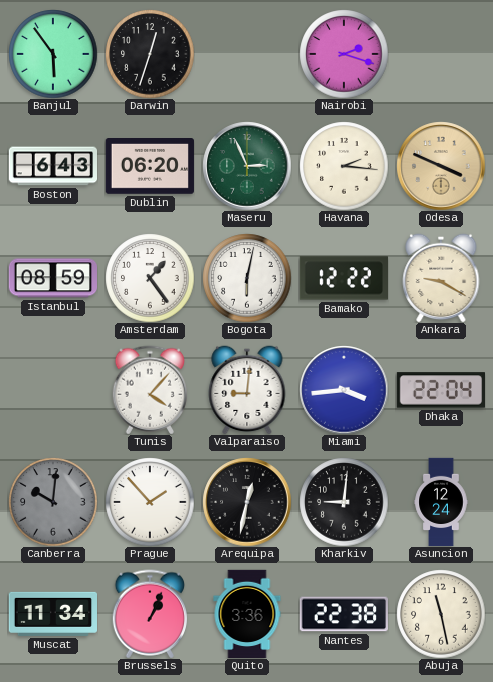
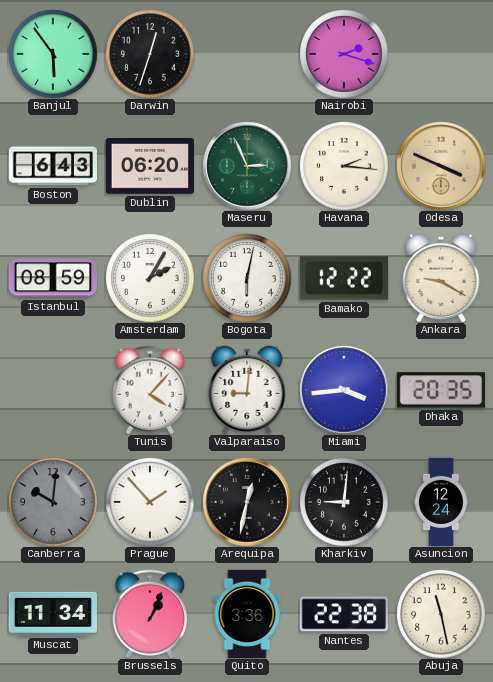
Amsterdam: 1:24 -> 2:05 (150, 278)
Dhaka: 22:04 -> 20:35 (440, 390)
